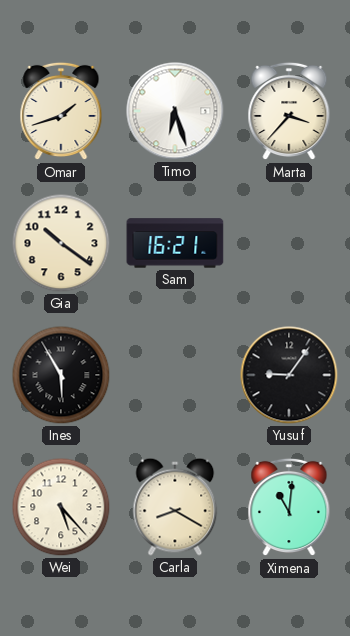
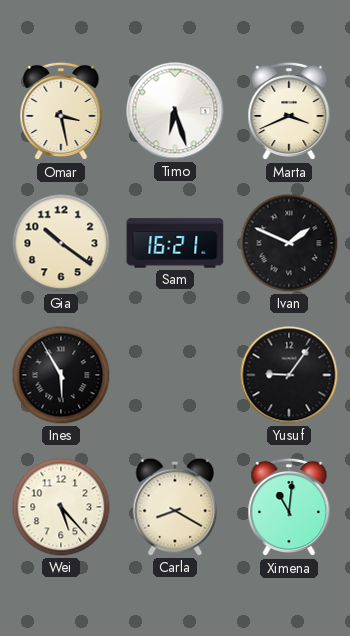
Omar: 1:42 -> 3:28 (61, 111)
Marta: 3:37 -> 3:41 (289, 111)
Ivan: none -> 1:49 (289, 243)
